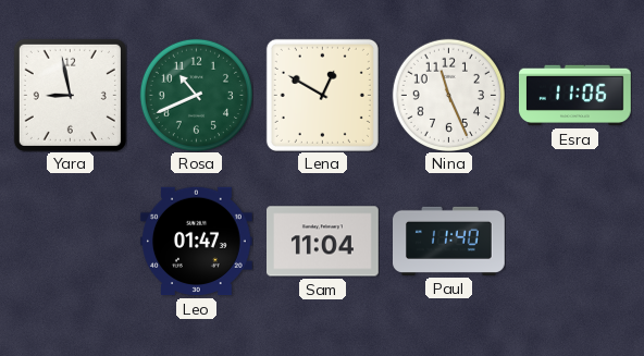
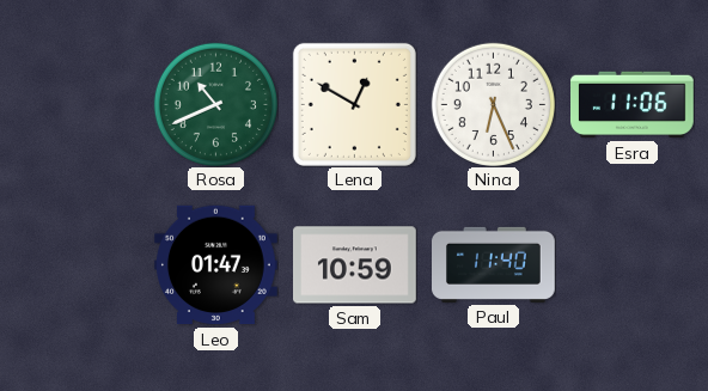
Yara: 8:58 -> none (70, 95)
Nina: 11:26 -> 6:26 (493, 104)
Sam: 11:04 -> 10:59 (355, 265)
